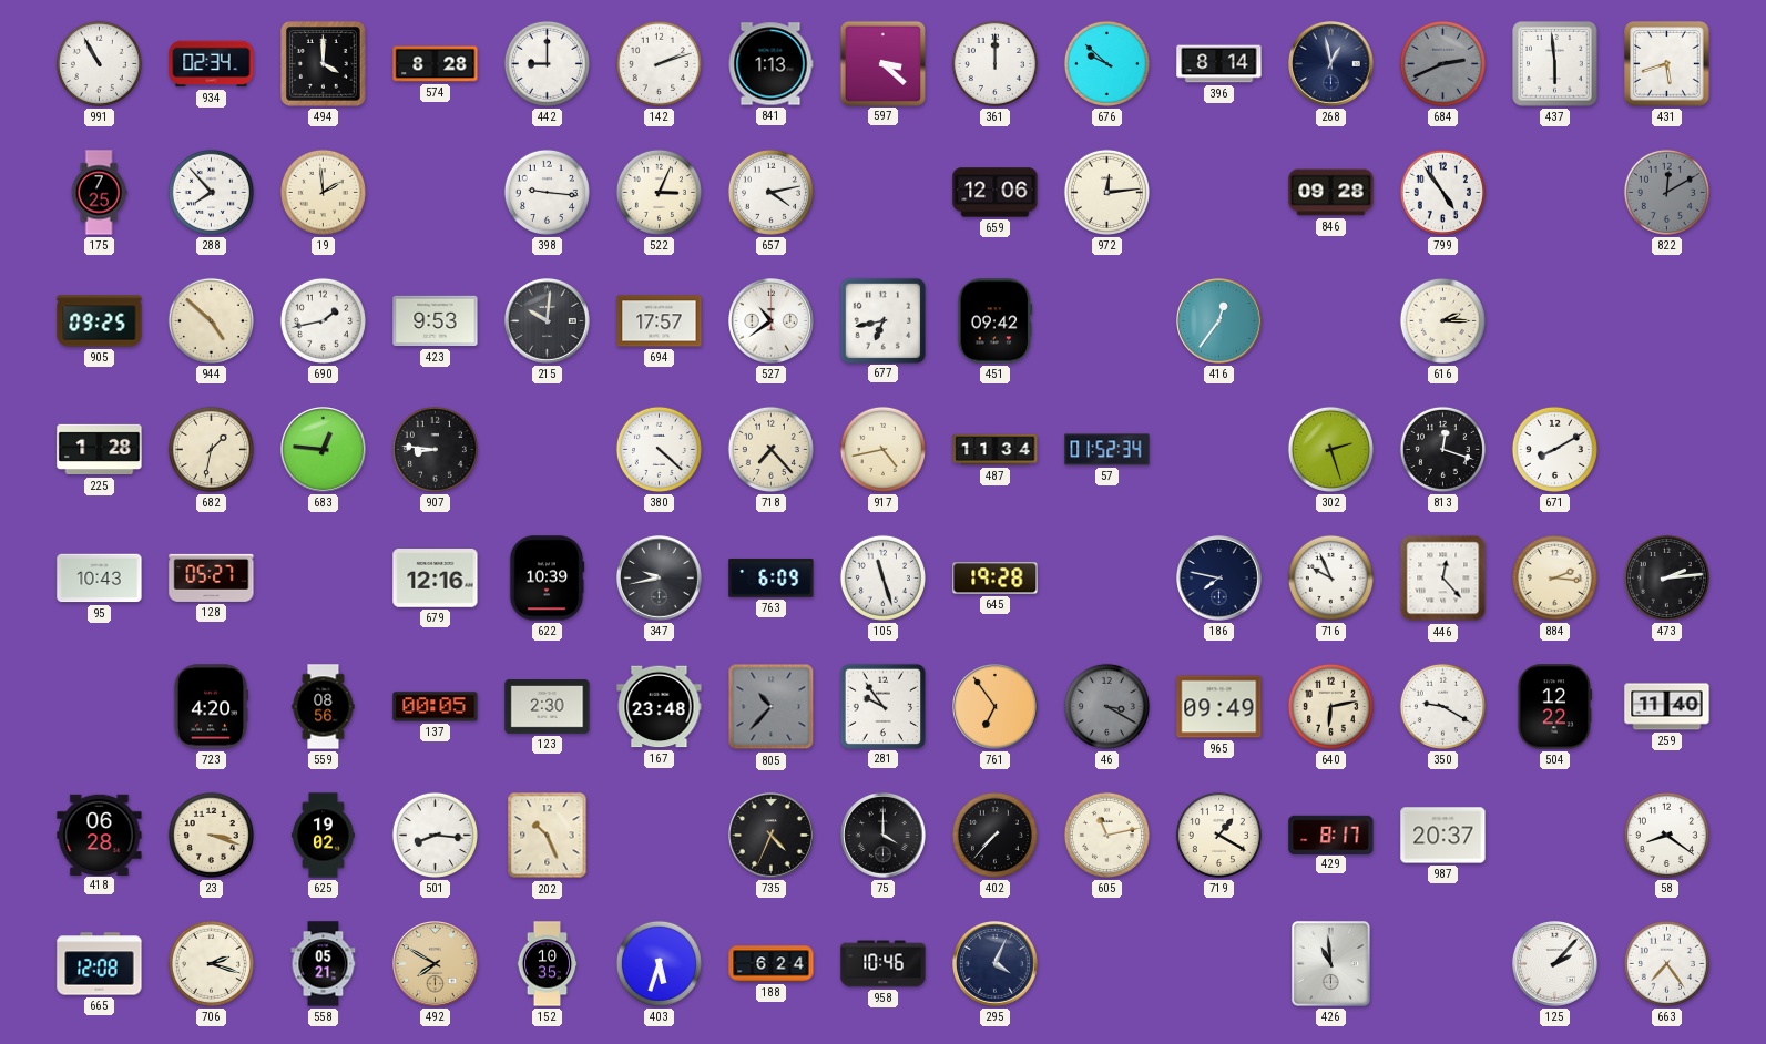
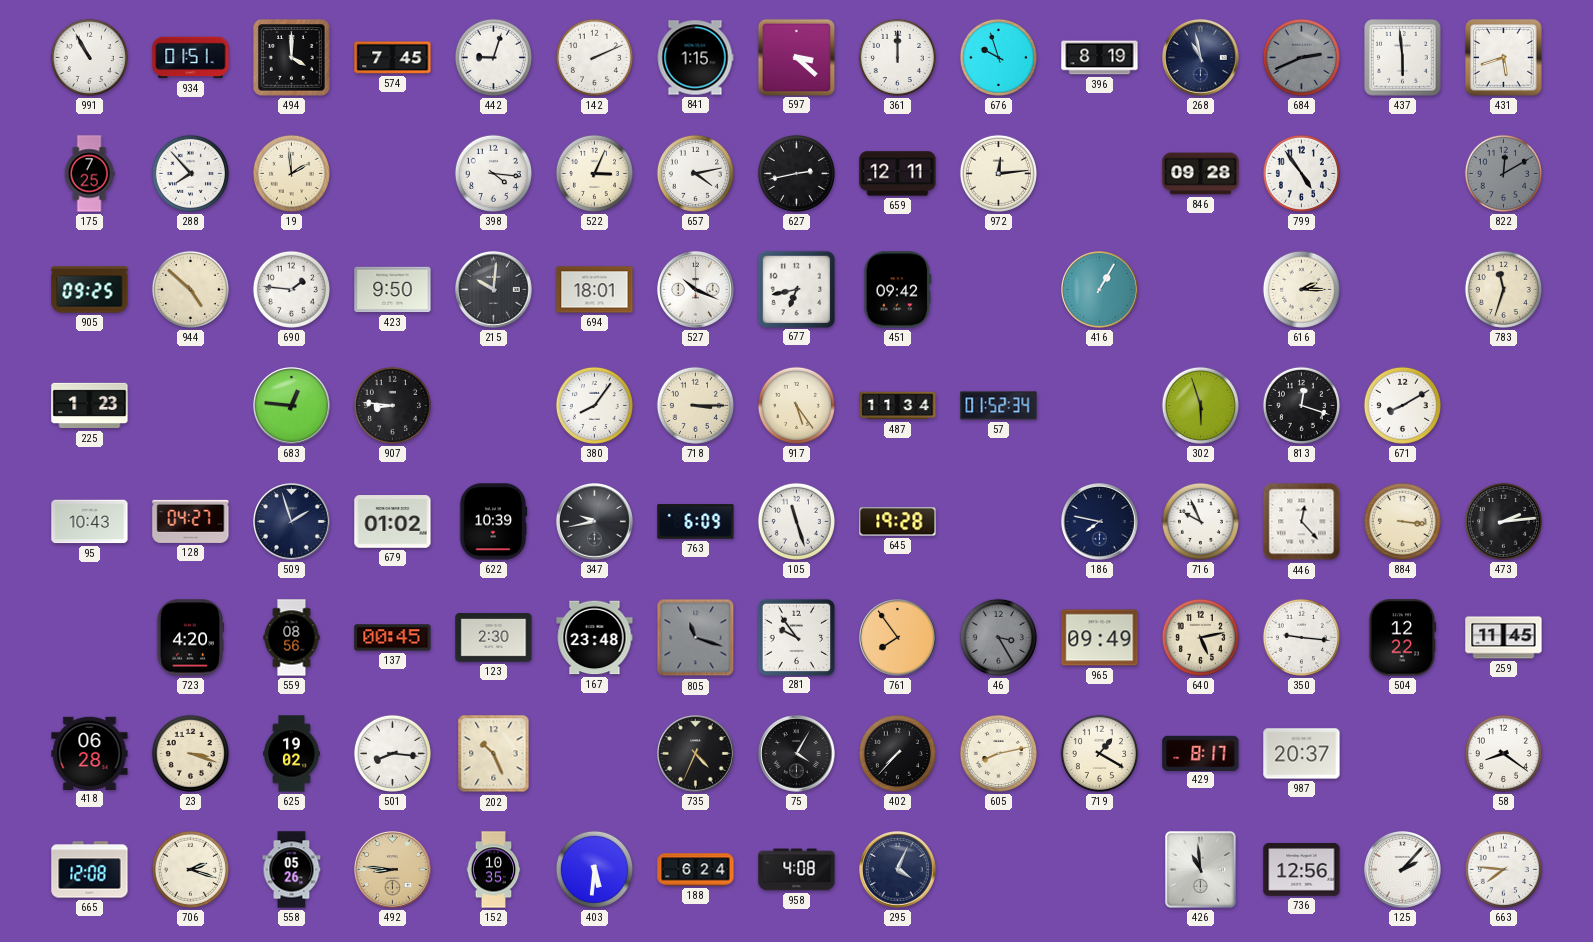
934: 02:34 -> 01:51 (191, 58)
574: 8:28 -> 7:45 (393, 58)
442: 9:00 -> 9:03 (493, 57)
142: 2:12 -> 2:11 (594, 57)
841: 1:13 -> 1:15 (695, 58)
676: 9:52 -> 9:57 (998, 57)
396: 8:14 -> 8:19 (1100, 58)
268: 12:58 -> 10:58 (1201, 58)
398: 9:16 -> 4:16 (493, 173)
627: none -> 2:43 (796, 173)
659: 12:06 -> 12:11 (898, 174)
690: 1:43 -> 1:46 (291, 289)
423: 9:53 -> 9:50 (393, 290)
694: 17:57 -> 18:01 (595, 290)
527: 10:39 -> 10:19 (696, 290)
416: 12:36 -> 1:05 (1100, 290)
783: none -> 11:33 (1503, 289)
225: 1:28 -> 1:23 (90, 406)
682: 1:32 -> none (211, 449)
380: 4:22 -> 8:06 (594, 405)
718: 7:23 -> 3:15 (695, 405)
917: 4:43 -> 5:24 (796, 405)
302: 2:27 -> 5:57 (1200, 405)
128: 05:27 -> 04:27 (191, 521)
509: none -> 1:57 (292, 522)
679: 12:16 -> 01:02 (393, 522)
884: 2:16 -> 3:16 (1402, 521)
137: 00:05 -> 00:45 (393, 638)
805: 10:37 -> 11:18 (696, 638)
761: 6:54 -> 7:54 (898, 638)
46: 3:20 -> 3:25 (998, 637)
640: 6:13 -> 5:13 (1200, 637)
350: 9:20 -> 9:16 (1301, 637)
259: 11:40 -> 11:45 (1504, 638)
75: 4:00 -> 4:05 (797, 754)
605: 11:13 -> 8:13 (998, 753)
558: 05:21 -> 05:26 (292, 870)
492: 7:50 -> 8:46 (393, 870)
403: 5:33 -> 5:31 (594, 869)
958: 10:46 -> 4:08 (797, 870)
736: none -> 12:56 (1302, 870)
663: 7:24 -> 7:46 (1503, 869)
